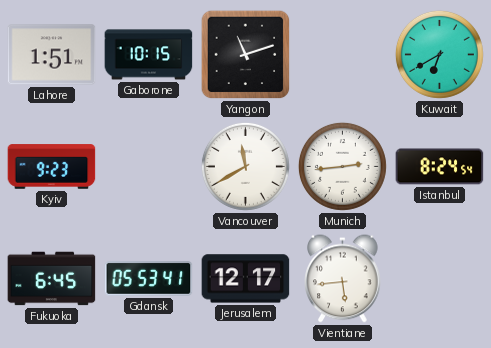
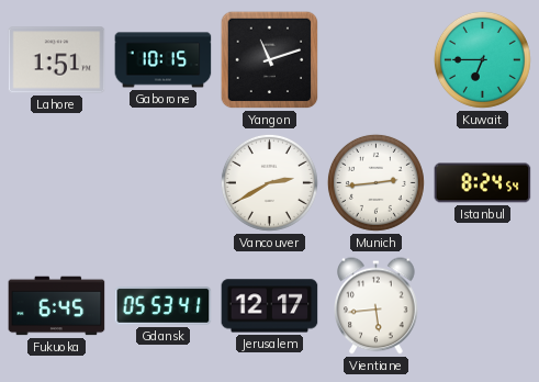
Kuwait: 6:40 -> 6:45 (482, 59)
Kyiv: 9:23 -> none (52, 167)
Vancouver: 11:40 -> 2:40 (269, 182)
